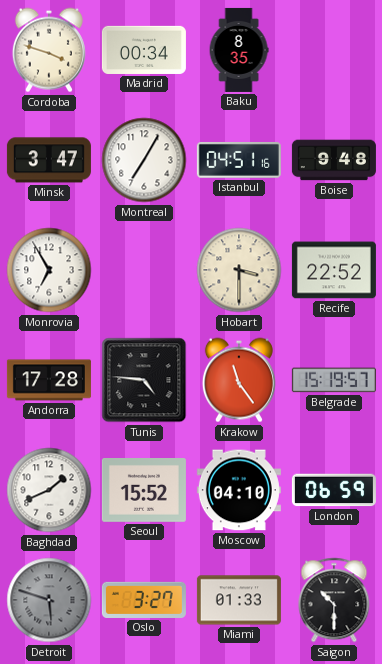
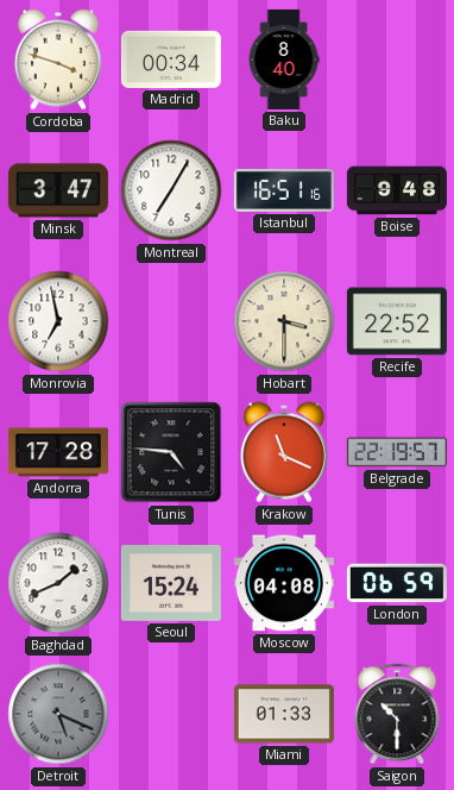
Baku: 8:35 -> 8:40 (284, 59)
Istanbul: 04:51 -> 16:51 (284, 190)
Monrovia: 6:55 -> 6:58 (58, 321)
Krakow: 11:24 -> 11:19 (284, 452)
Belgrade: 15:19 -> 22:19 (397, 452)
Seoul: 15:52 -> 15:24 (171, 584)
Moscow: 04:10 -> 04:08 (284, 583)
Detroit: 5:48 -> 5:19 (58, 714)
Oslo: 3:27 -> none (144, 600)
